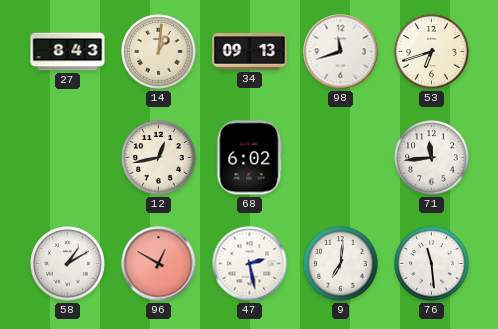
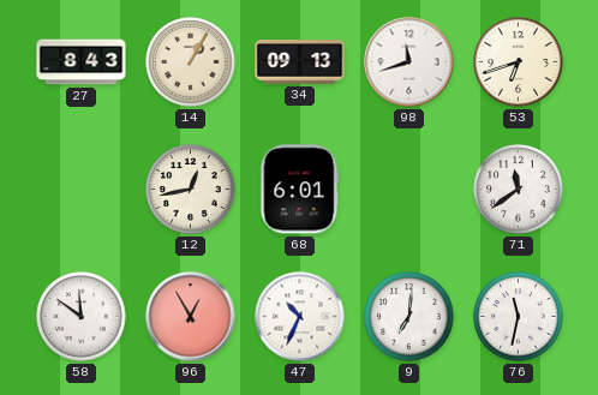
14: 1:01 -> 1:05 (191, 62)
68: 6:02 -> 6:01 (300, 190)
71: 11:44 -> 11:39 (519, 190)
58: 1:10 -> 11:51 (82, 317)
96: 12:50 -> 12:55 (191, 317)
47: 2:28 -> 10:34 (300, 317)
76: 11:29 -> 11:32 (519, 317)
